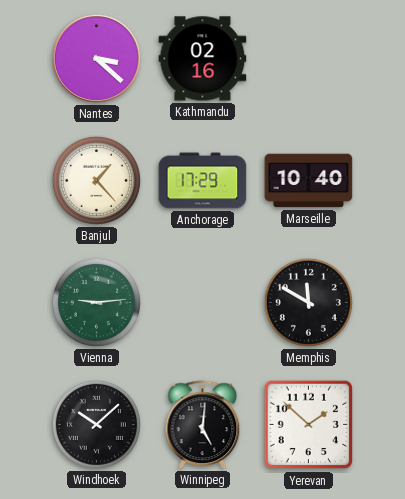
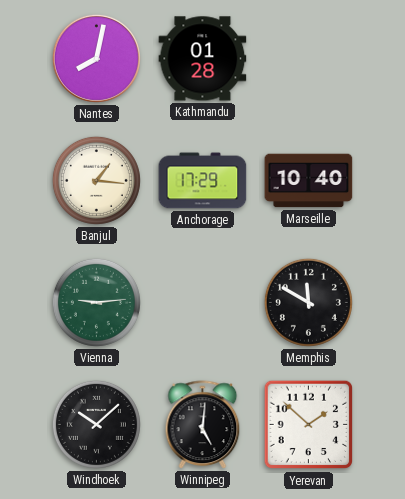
Nantes: 3:22 -> 8:02 (96, 58)
Kathmandu: 02:16 -> 01:28 (203, 59)
Banjul: 1:23 -> 1:16 (96, 180)
